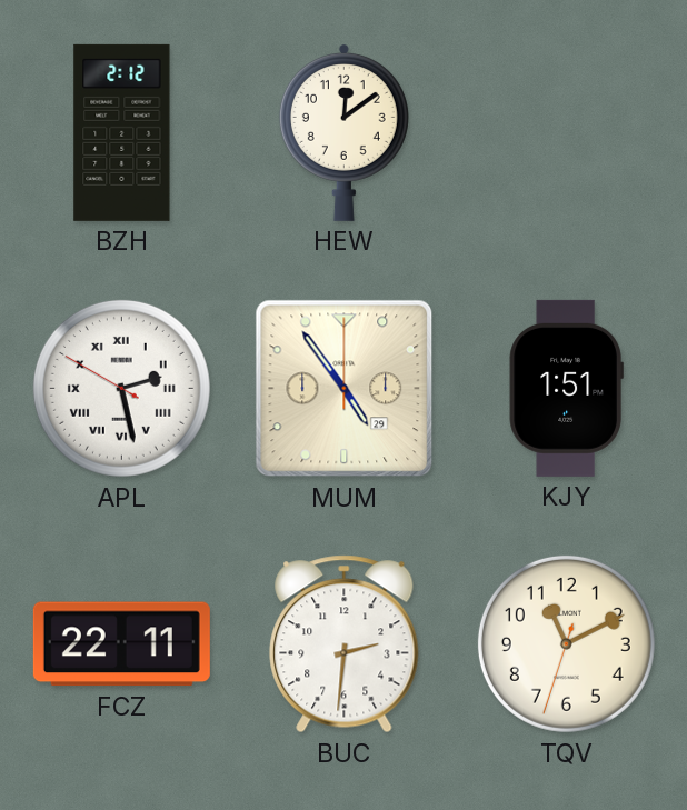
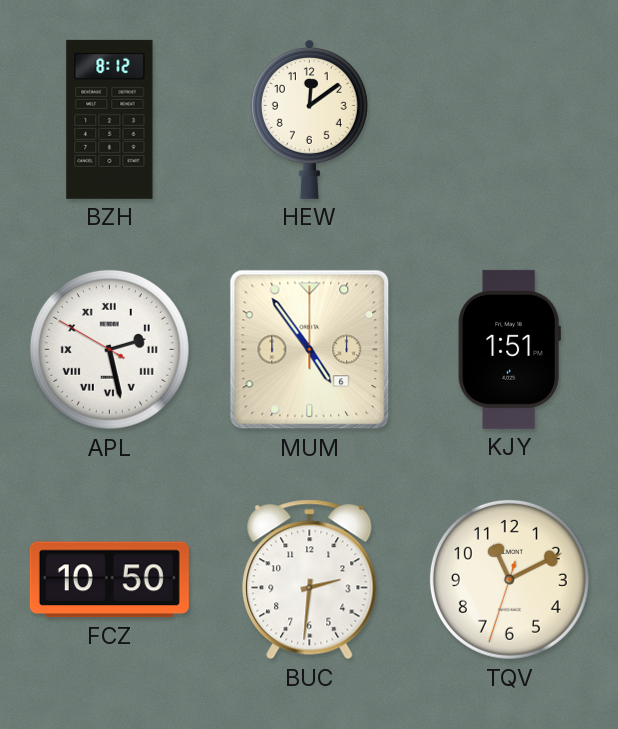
BZH: 2:12 -> 8:12 (110, 119)
MUM date: 29 -> 6 (310, 350)
FCZ: 22:11 -> 10:50 (109, 580)
